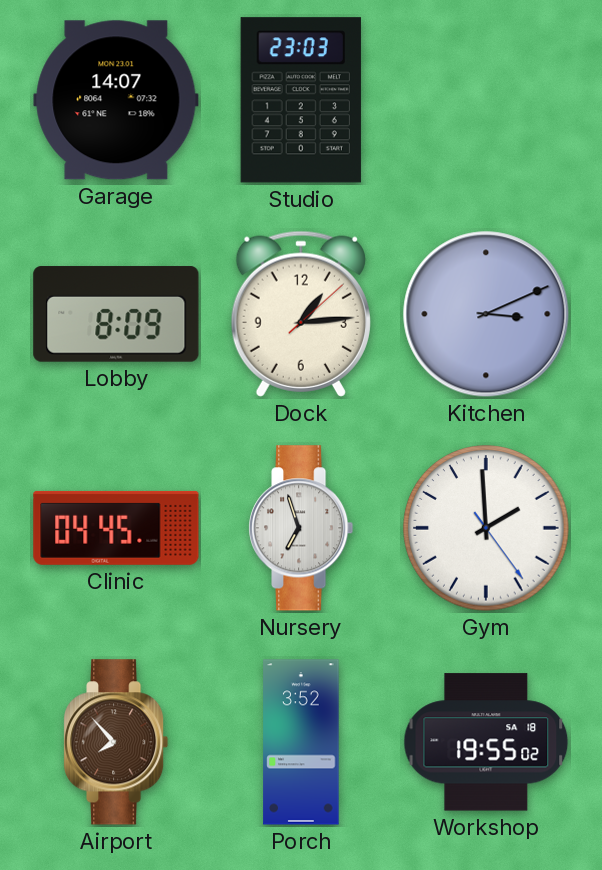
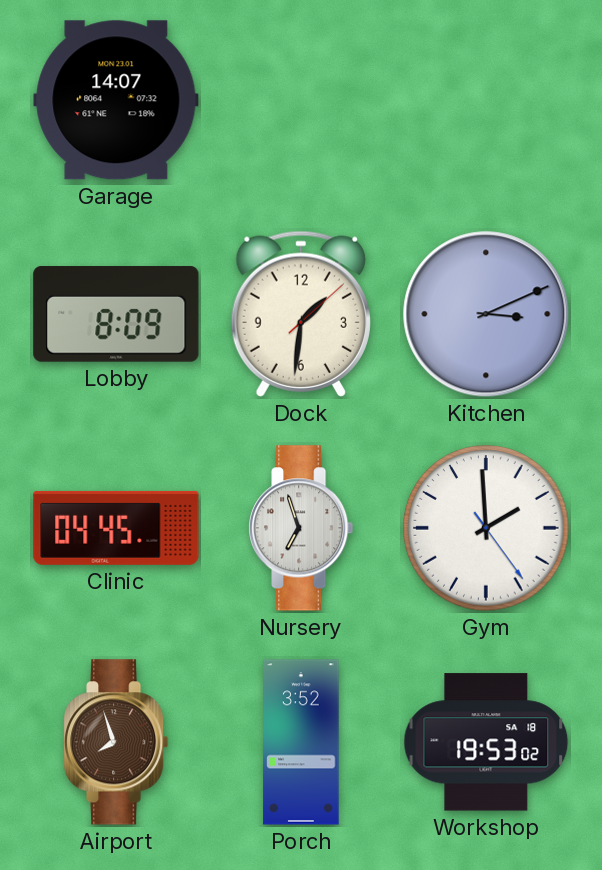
Studio: 23:03 -> none (301, 100)
Dock: 1:14 -> 1:31 (301, 314)
Airport: 7:53 -> 7:57 (117, 742)
Workshop: 19:55 -> 19:53 (486, 742)
